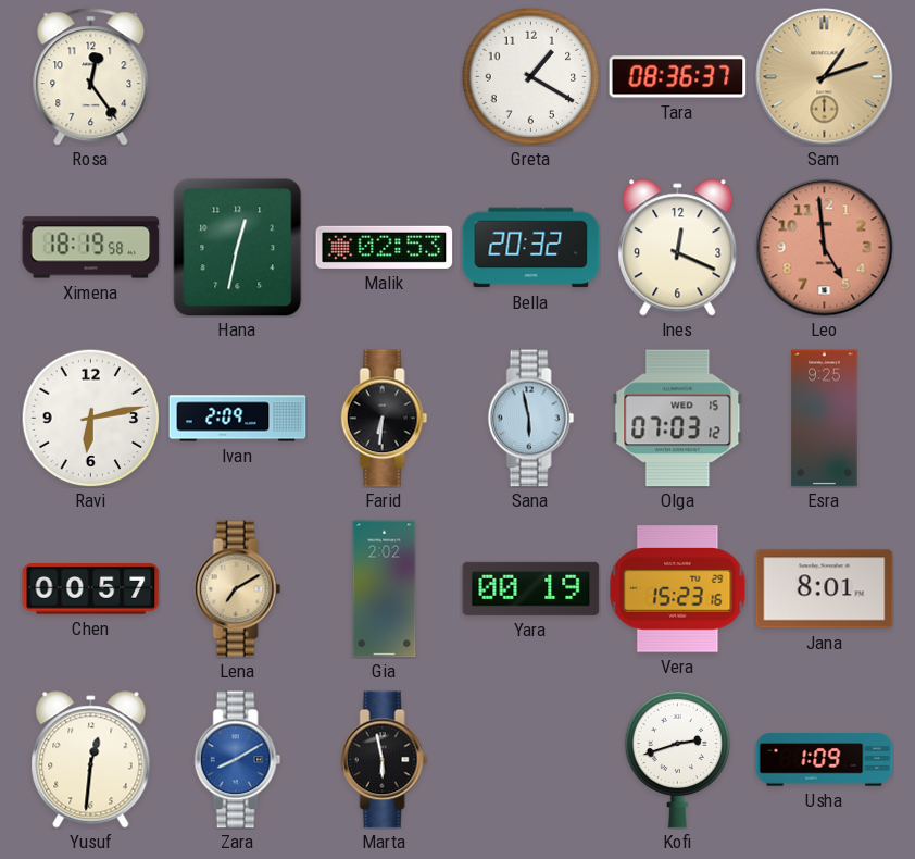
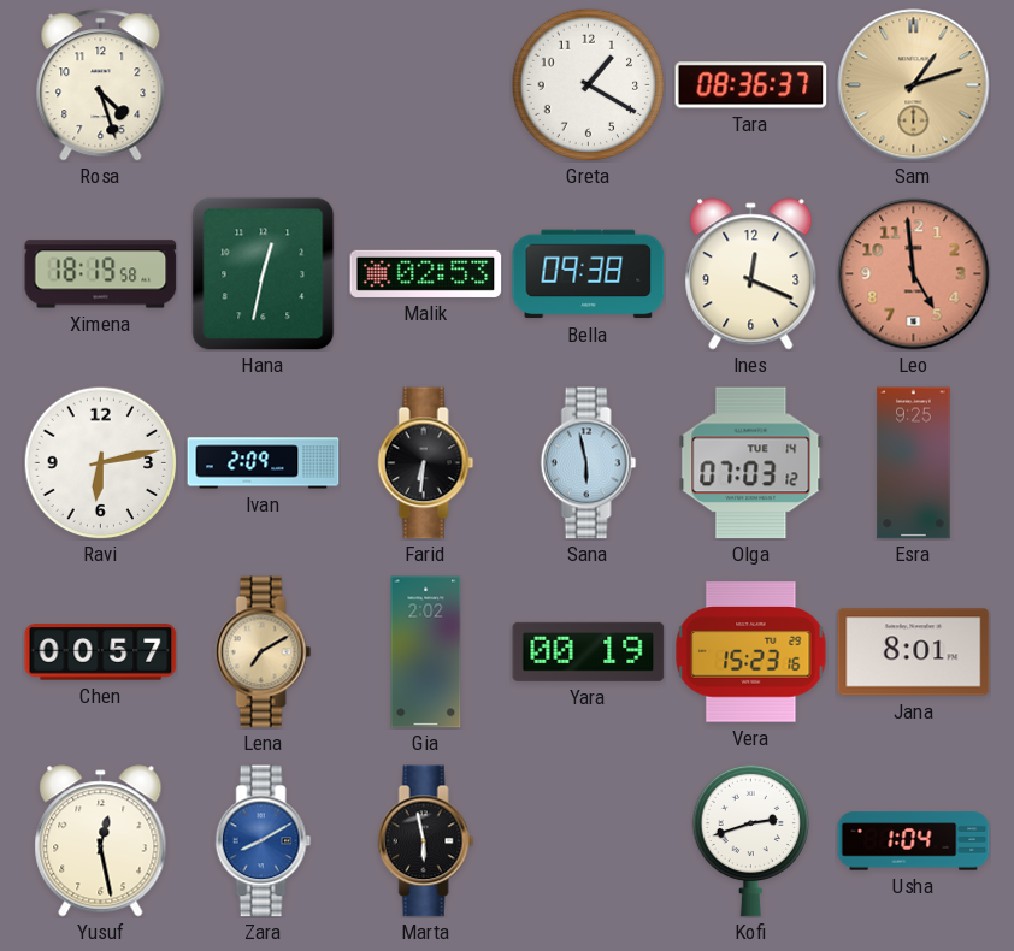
Rosa: 12:24 -> 4:27 (101, 85)
Bella: 20:32 -> 09:38 (589, 274)
Olga date: WED 15 -> TUE 14 (751, 463)
Yusuf: 12:31 -> 12:28 (101, 841)
Usha: 1:09 -> 1:04 (914, 841)
